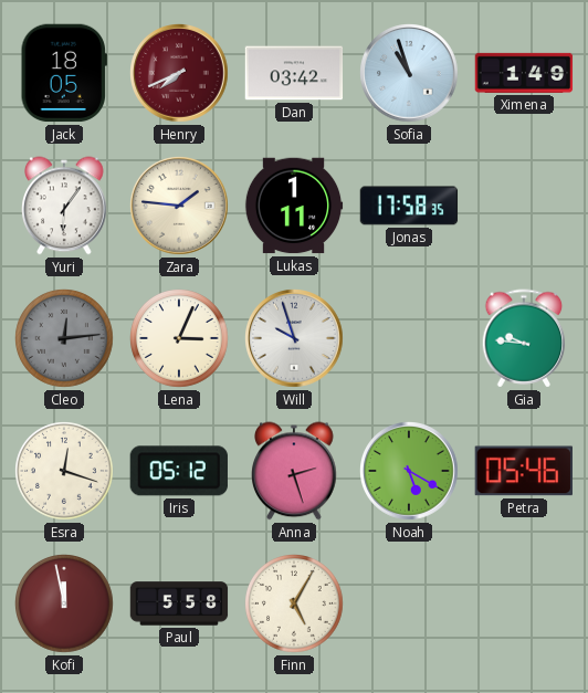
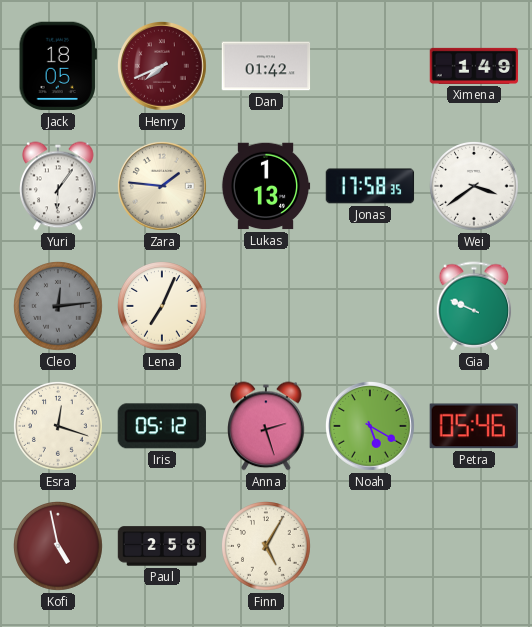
Dan: 03:42 -> 01:42 (266, 66)
Sofia: 10:57 -> none (409, 73)
Lukas: 1:11 -> 1:13 (266, 186)
Wei: none -> 3:39 (474, 186)
Lena: 3:04 -> 7:04 (162, 306)
Will: 9:57 -> none (294, 338)
Gia: 9:46 -> 9:49 (474, 306)
Kofi: 11:58 -> 4:58 (58, 546)
Paul: 5:58 -> 2:58 (162, 546)
